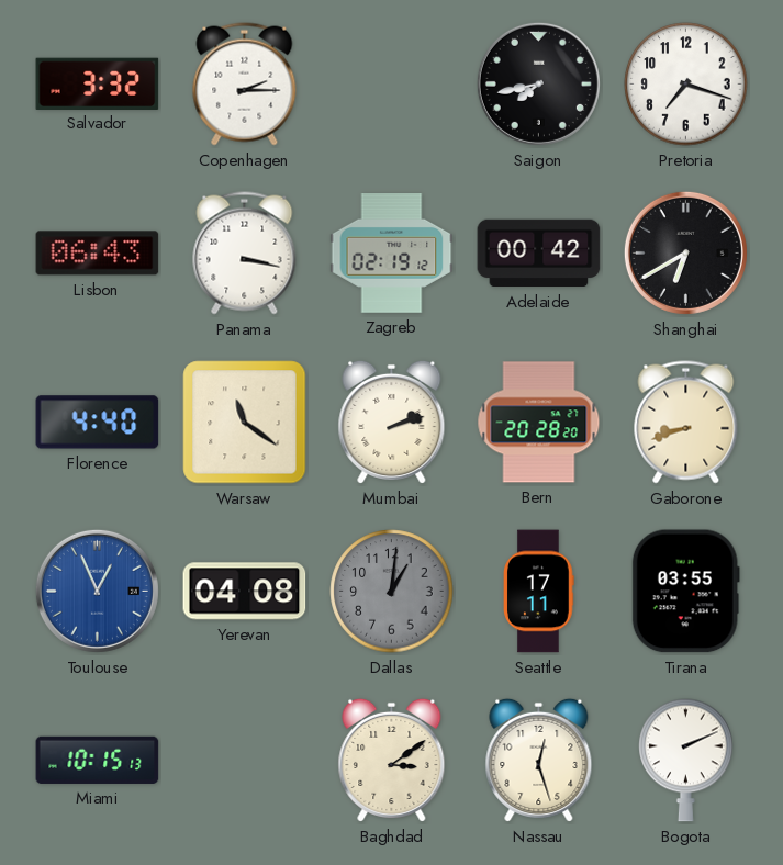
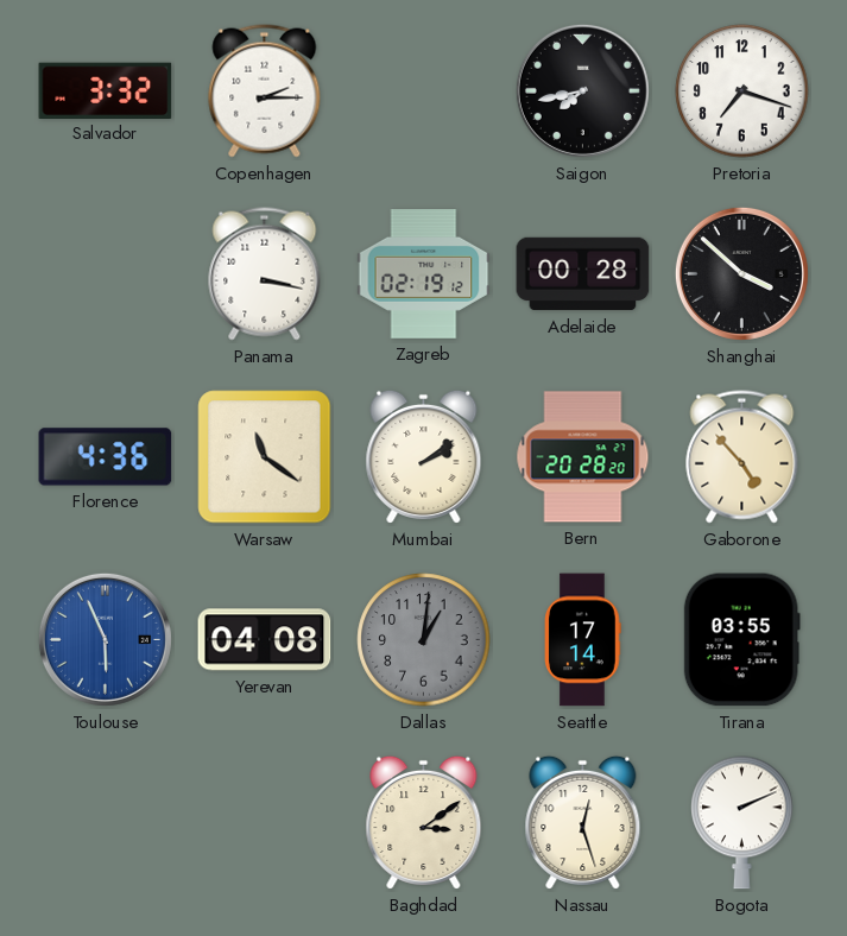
Lisbon: 06:43 -> none (98, 254)
Adelaide: 00:42 -> 00:28 (583, 274)
Shanghai: 6:40 -> 3:52 (741, 273)
Florence: 4:40 -> 4:36 (106, 457)
Mumbai: 2:12 -> 2:09 (424, 456)
Gaborone: 8:42 -> 4:53 (742, 457)
Toulouse: 12:56 -> 5:56 (105, 639)
Seattle: 17:11 -> 17:14 (583, 640)
Miami: 10:15 -> none (98, 760)
